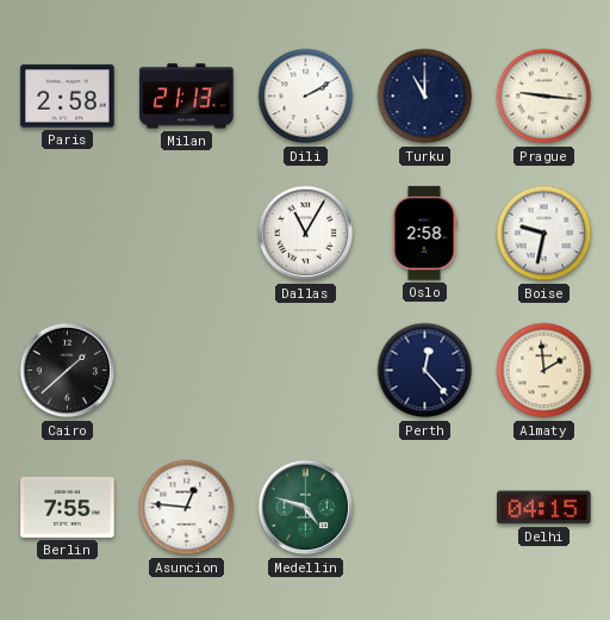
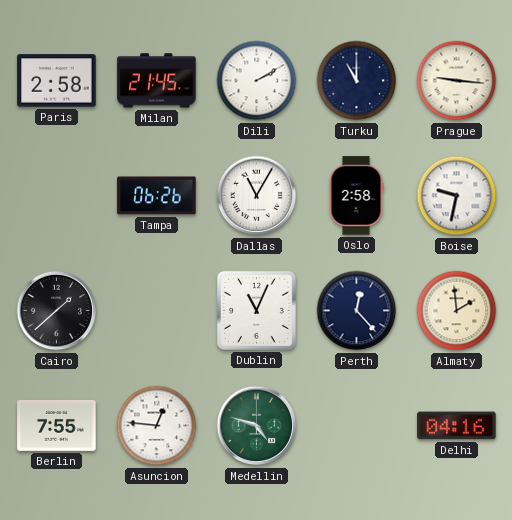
Milan: 21:13 -> 21:45 (157, 81)
Tampa: none -> 06:26 (157, 196)
Dublin: none -> 11:04 (256, 310)
Delhi: 04:15 -> 04:16 (457, 426)
